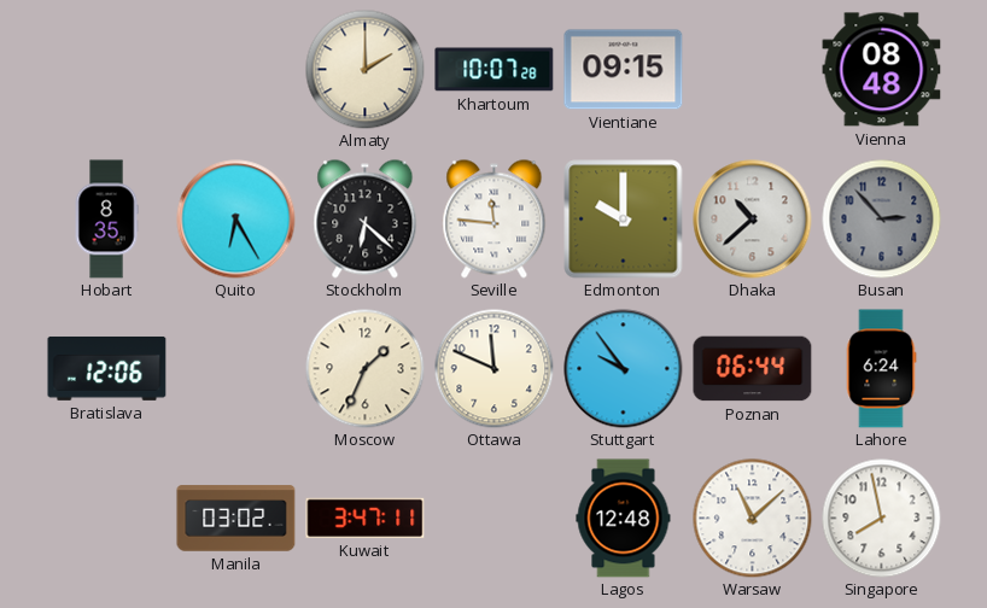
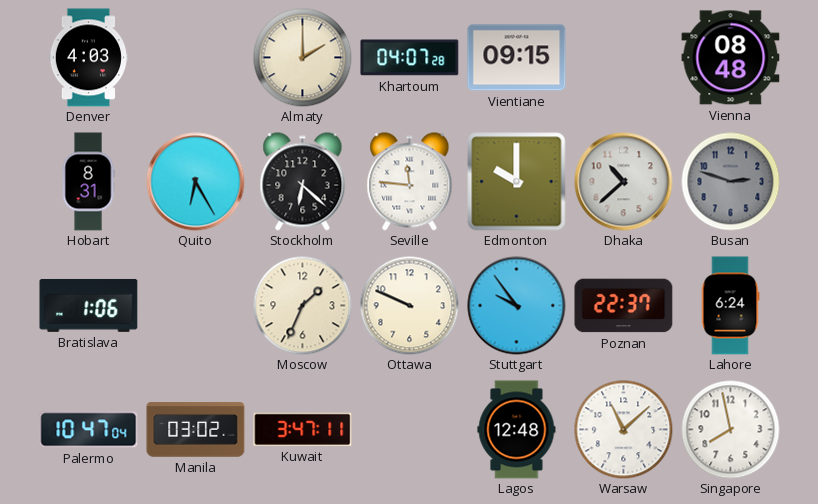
Denver: none -> 4:03 (88, 58)
Khartoum: 10:07 -> 04:07 (410, 58)
Hobart: 8:35 -> 8:31 (88, 182)
Busan: 2:53 -> 2:48 (731, 182)
Bratislava: 12:06 -> 1:06 (89, 305)
Ottawa: 11:49 -> 9:49 (410, 306)
Poznan: 06:44 -> 22:37 (624, 306)
Palermo: none -> 10:47 (89, 430)
